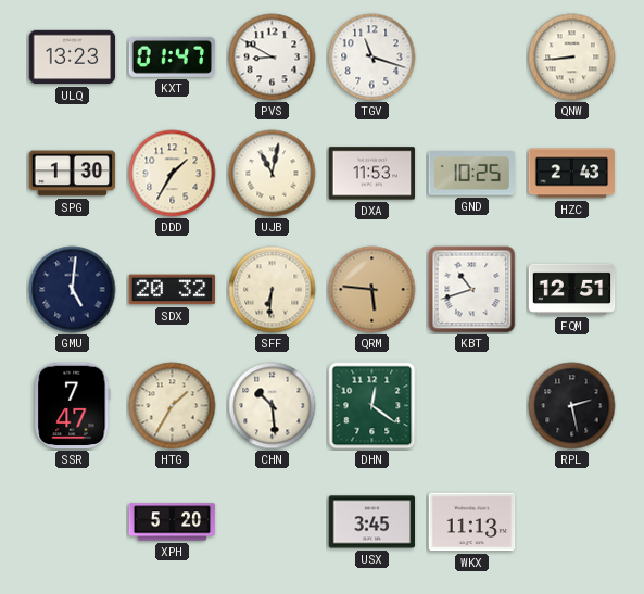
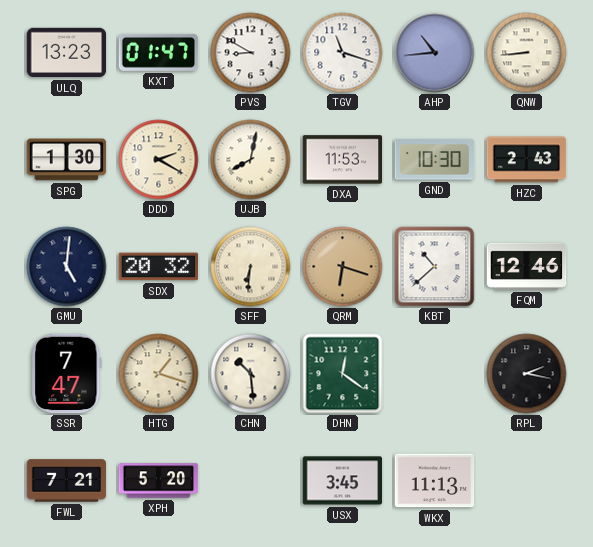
AHP: none -> 10:44 (435, 53)
DDD: 1:35 -> 2:20 (159, 160)
UJB: 11:02 -> 8:02 (251, 160)
GND: 10:25 -> 10:30 (435, 160)
QRM: 5:46 -> 6:18 (343, 267)
KBT: 10:42 -> 10:38 (435, 267)
FQM: 12:51 -> 12:46 (527, 266)
HTG: 1:35 -> 1:18 (159, 374)
RPL: 2:28 -> 2:17 (527, 374)
FWL: none -> 7:21 (67, 481)
